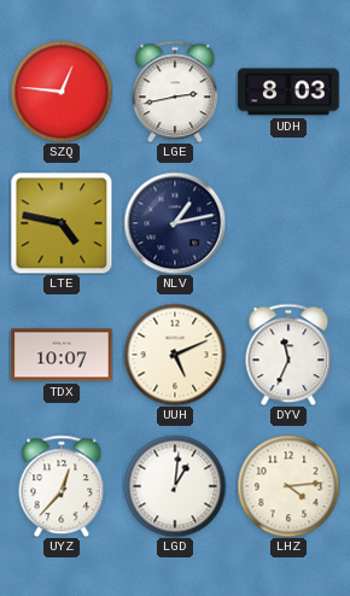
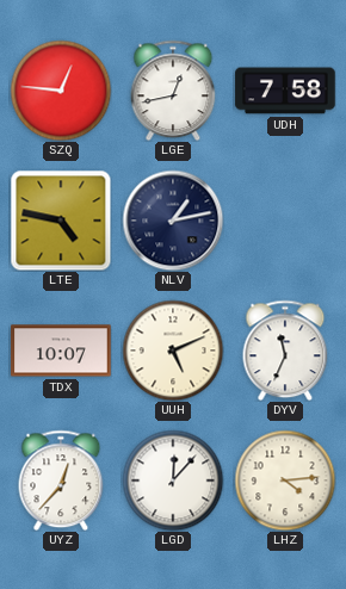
LGE: 2:43 -> 12:43 (173, 91)
UDH: 8:03 -> 7:58 (285, 91)
LGD: 1:01 -> 12:07 (173, 480)
